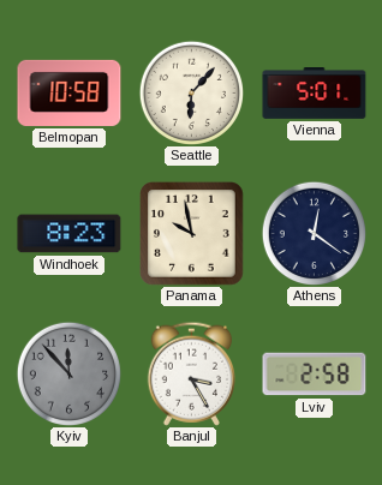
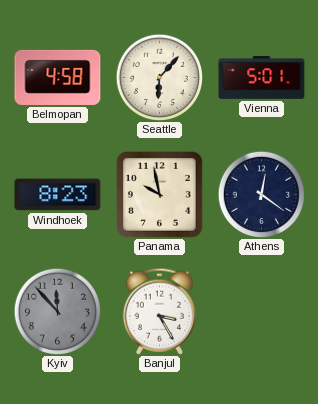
Belmopan: 10:58 -> 4:58 (58, 77)
Lviv: 2:58 -> none (315, 375)
